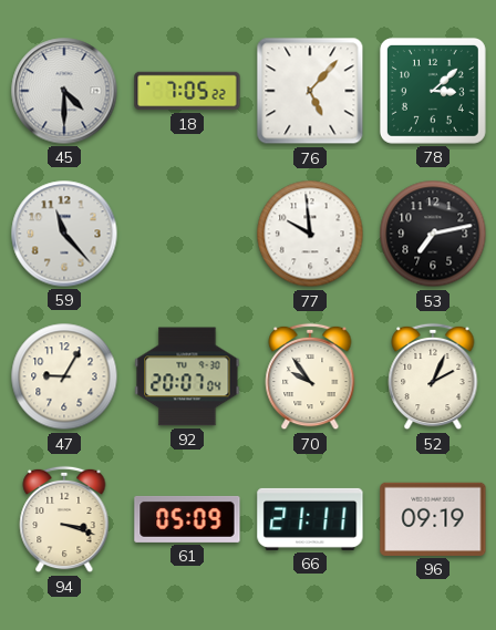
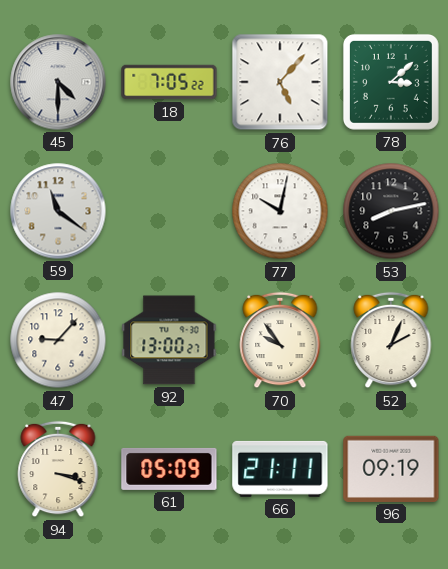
59: 11:23 -> 11:21 (58, 211)
77: 9:59 -> 10:02 (280, 211)
53: 7:13 -> 8:13 (391, 211)
47: 9:05 -> 9:07 (58, 340)
92: 20:07 -> 13:00 (169, 340)
